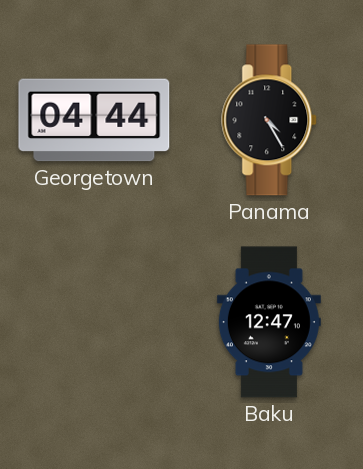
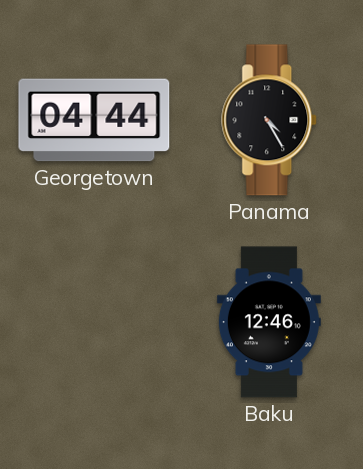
Baku: 12:47 -> 12:46 (269, 322)
